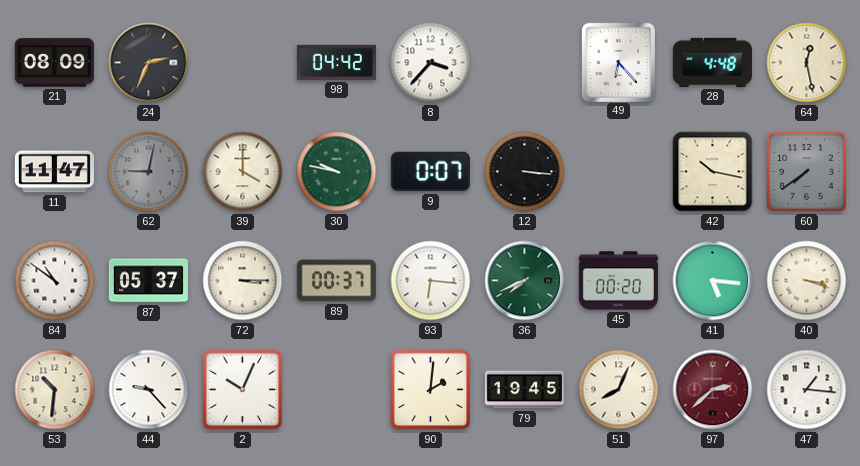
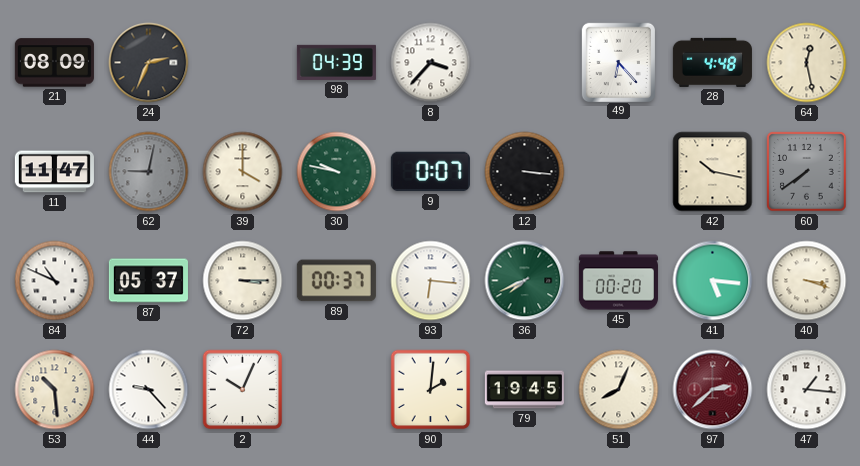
98: 04:42 -> 04:39 (336, 62)
84: 10:51 -> 10:49 (55, 281)
53: 10:31 -> 10:29 (55, 390)
